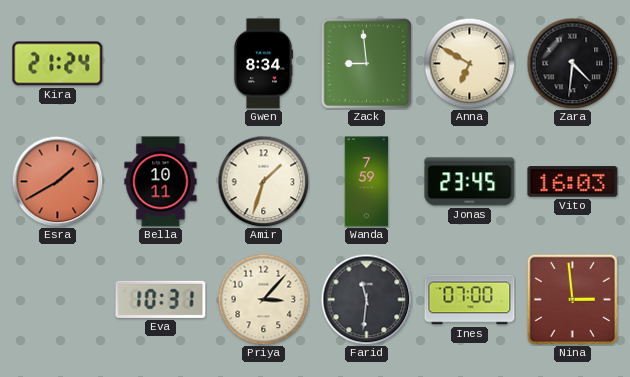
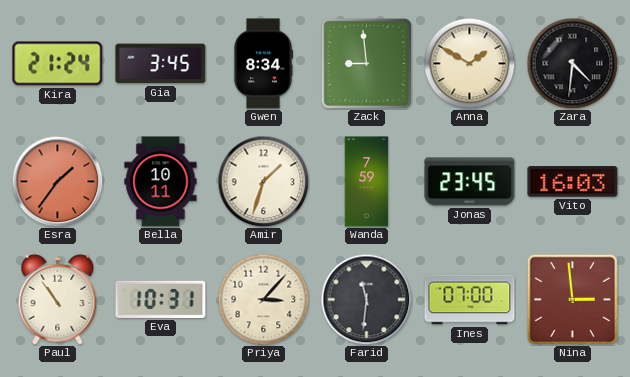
Gia: none -> 3:45 (161, 64)
Anna: 6:50 -> 1:50 (469, 63)
Esra: 1:40 -> 1:36 (57, 181)
Paul: none -> 10:54 (58, 299)
